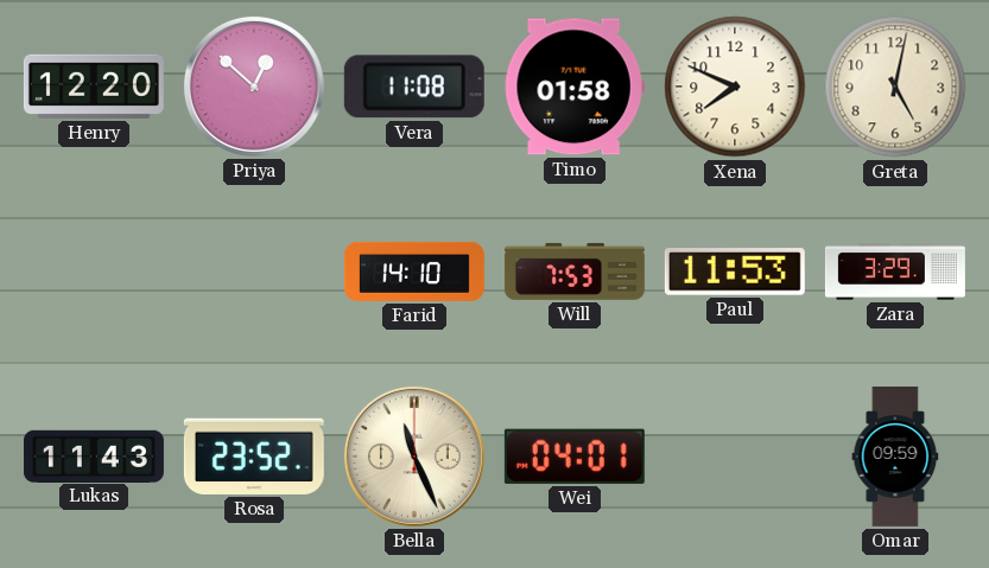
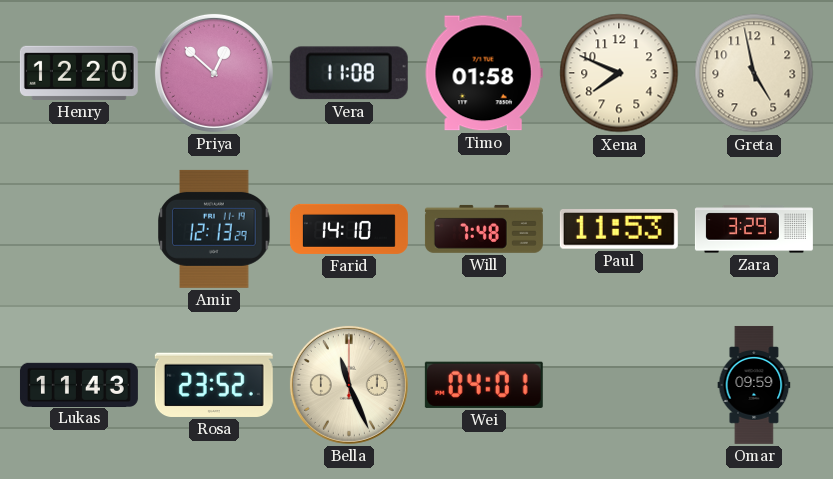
Greta: 5:02 -> 4:58 (754, 73)
Amir: none -> 12:13 (214, 229)
Will: 7:53 -> 7:48 (484, 229)
